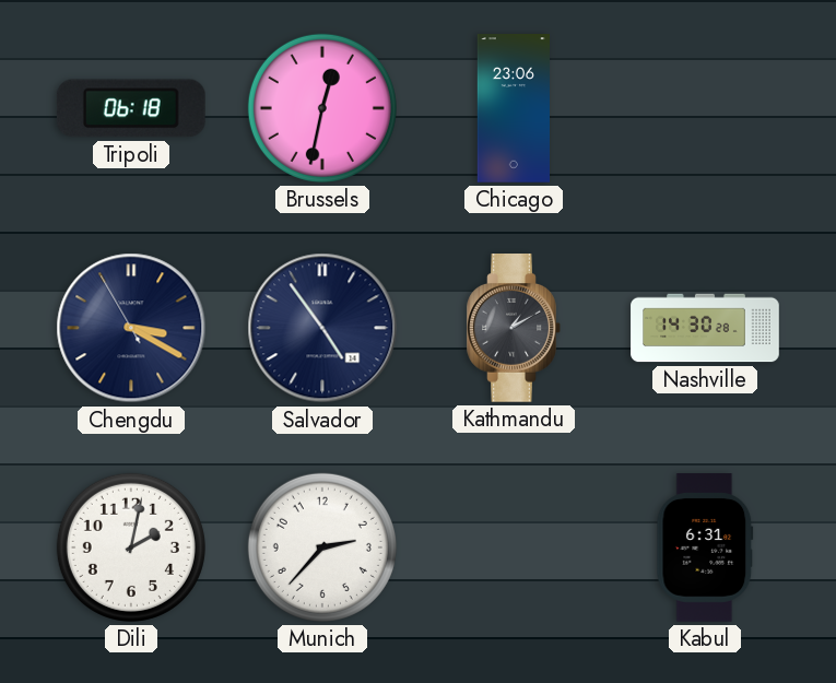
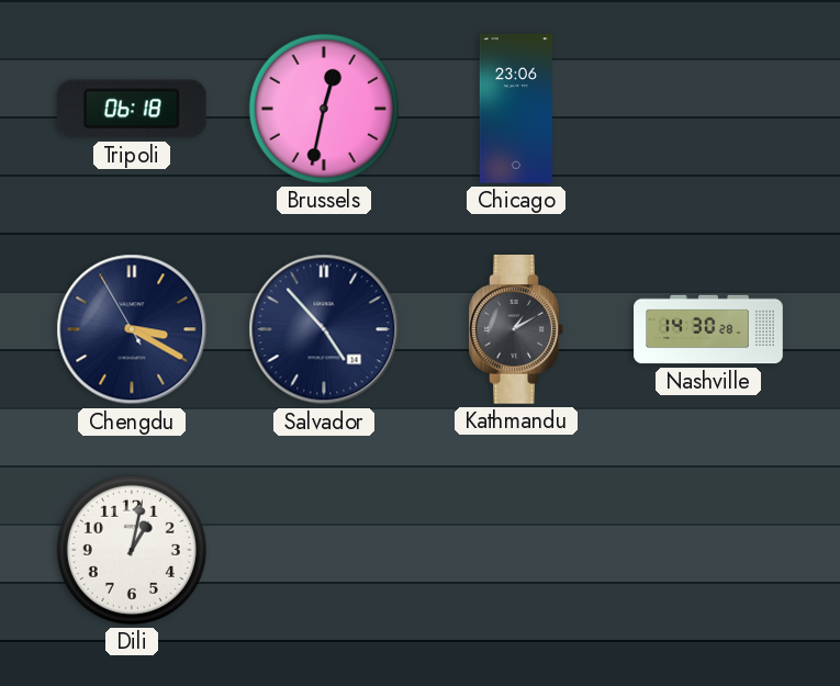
Salvador: 4:54 -> 4:53 (324, 329)
Dili: 2:02 -> 1:02 (132, 550)
Munich: 2:37 -> none (322, 547)
Kabul: 6:31 -> none (705, 547)
